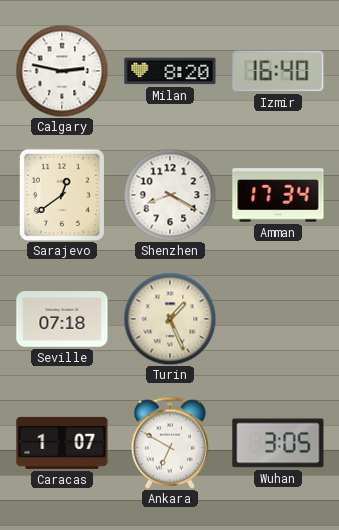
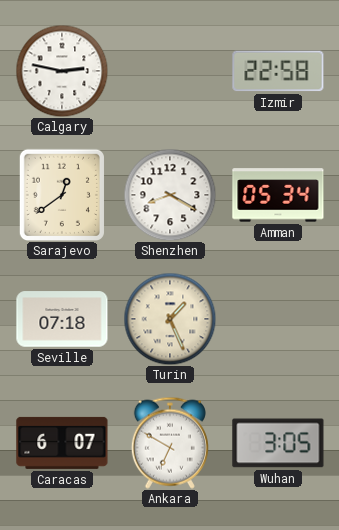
Milan: 8:20 -> none (170, 71)
Izmir: 16:40 -> 22:58 (278, 71)
Amman: 17:34 -> 05:34 (278, 195)
Caracas: 1:07 -> 6:07 (62, 443)
